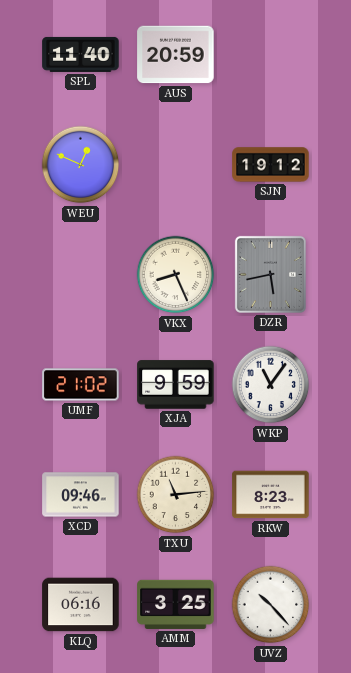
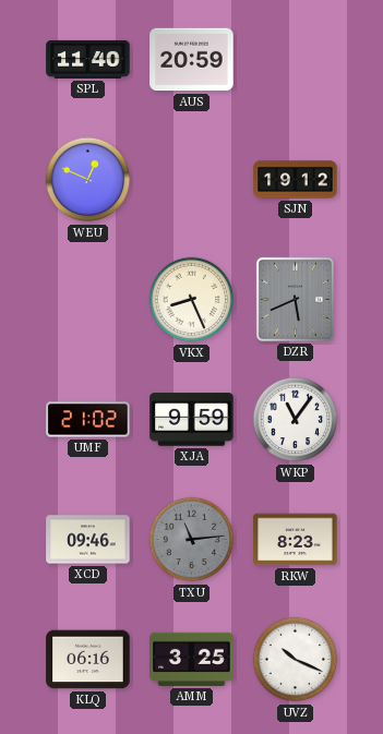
DZR: 5:43 -> 5:41 (295, 299)
TXU dial: cream -> grey (192, 540)
UVZ: 10:23 -> 10:19 (296, 660)
